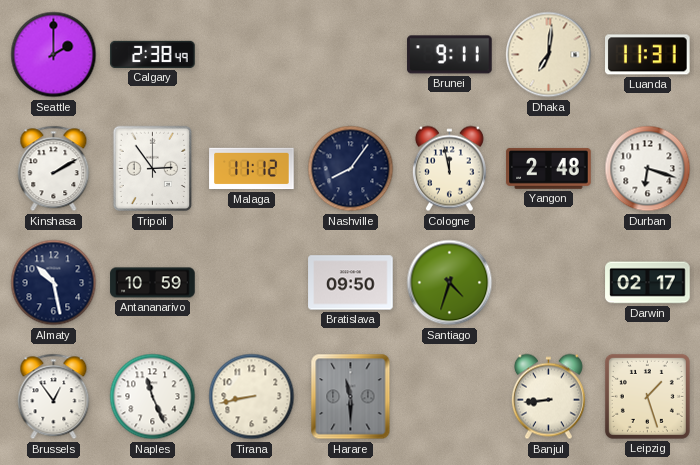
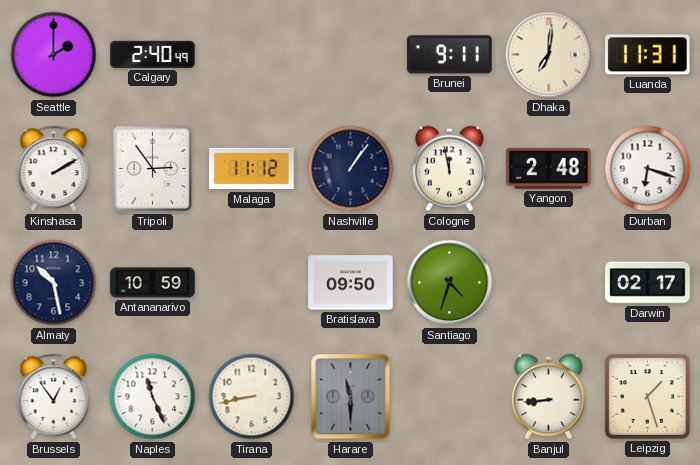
Calgary: 2:38 -> 2:40 (153, 54)
Nashville: 8:06 -> 1:06 (351, 169)
